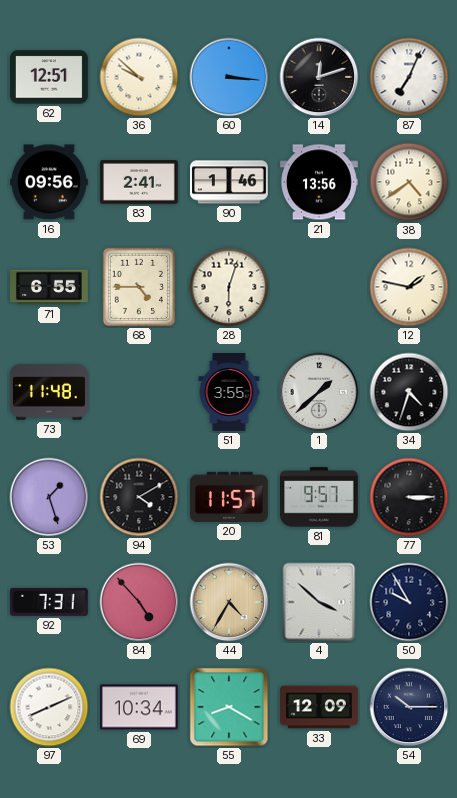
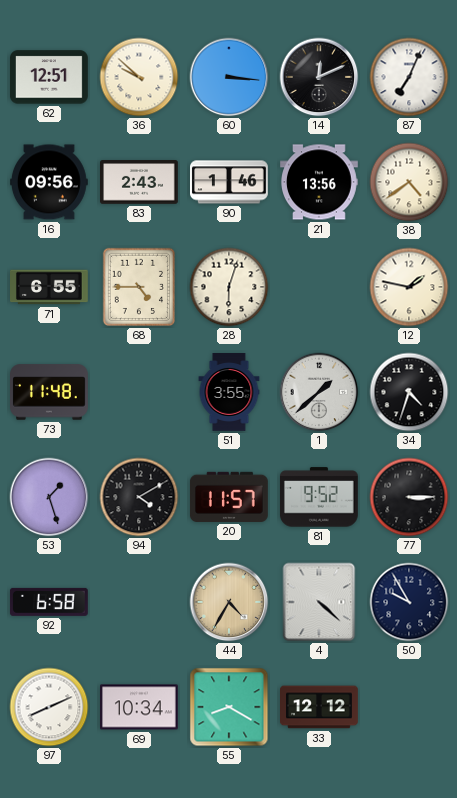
14: 12:12 -> 12:11 (319, 77)
83: 2:41 -> 2:43 (140, 182)
81: 9:57 -> 9:52 (319, 497)
92: 7:31 -> 6:58 (49, 602)
84: 4:53 -> none (139, 602)
4: 3:52 -> 4:22 (319, 602)
33: 12:09 -> 12:12 (320, 707)
54: 10:15 -> none (409, 707)
